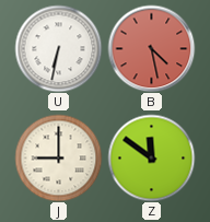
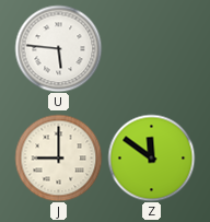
U: 6:32 -> 5:46 (58, 48)
B: 4:28 -> none (151, 48)
